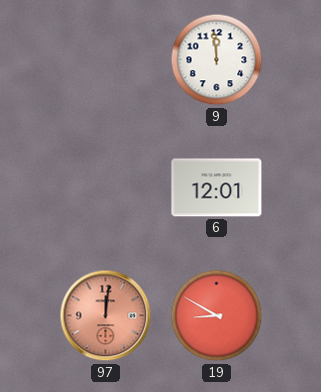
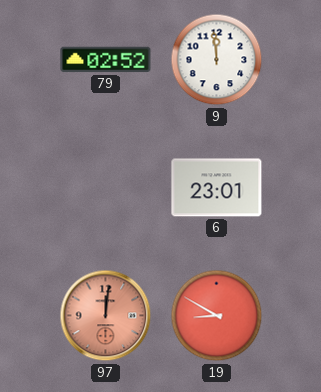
79: none -> 02:52 (106, 60)
6: 12:01 -> 23:01 (217, 188)
